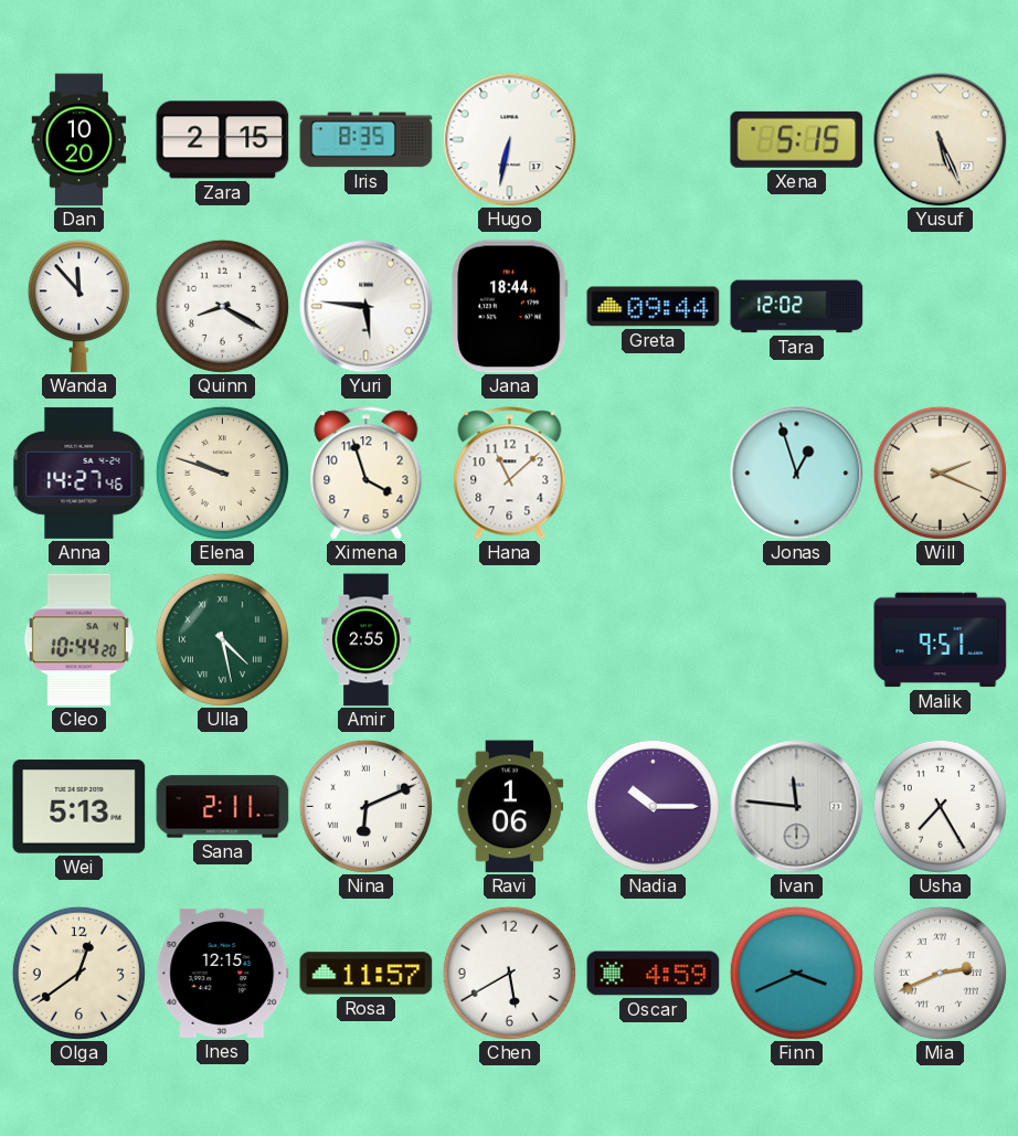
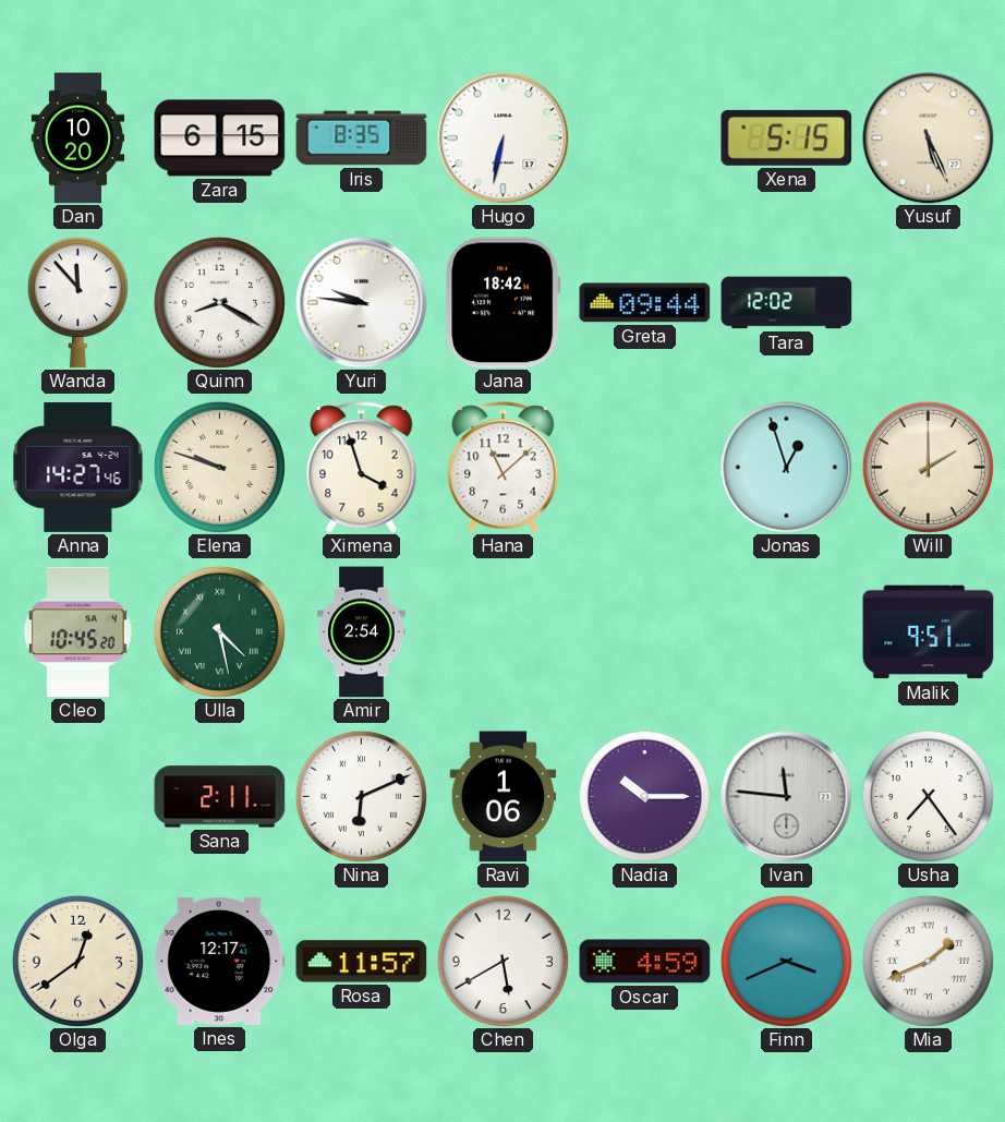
Zara: 2:15 -> 6:15 (220, 138)
Yuri: 5:46 -> 9:46 (362, 303)
Jana: 18:44 -> 18:42 (504, 303)
Will: 2:19 -> 2:00 (928, 467)
Cleo: 10:44 -> 10:45 (77, 632)
Amir: 2:55 -> 2:54 (362, 632)
Wei: 5:13 -> none (79, 807)
Usha: 7:25 -> 7:24 (928, 796)
Ines: 12:15 -> 12:17 (220, 961)
Mia: 2:41 -> 1:41 (928, 961)
